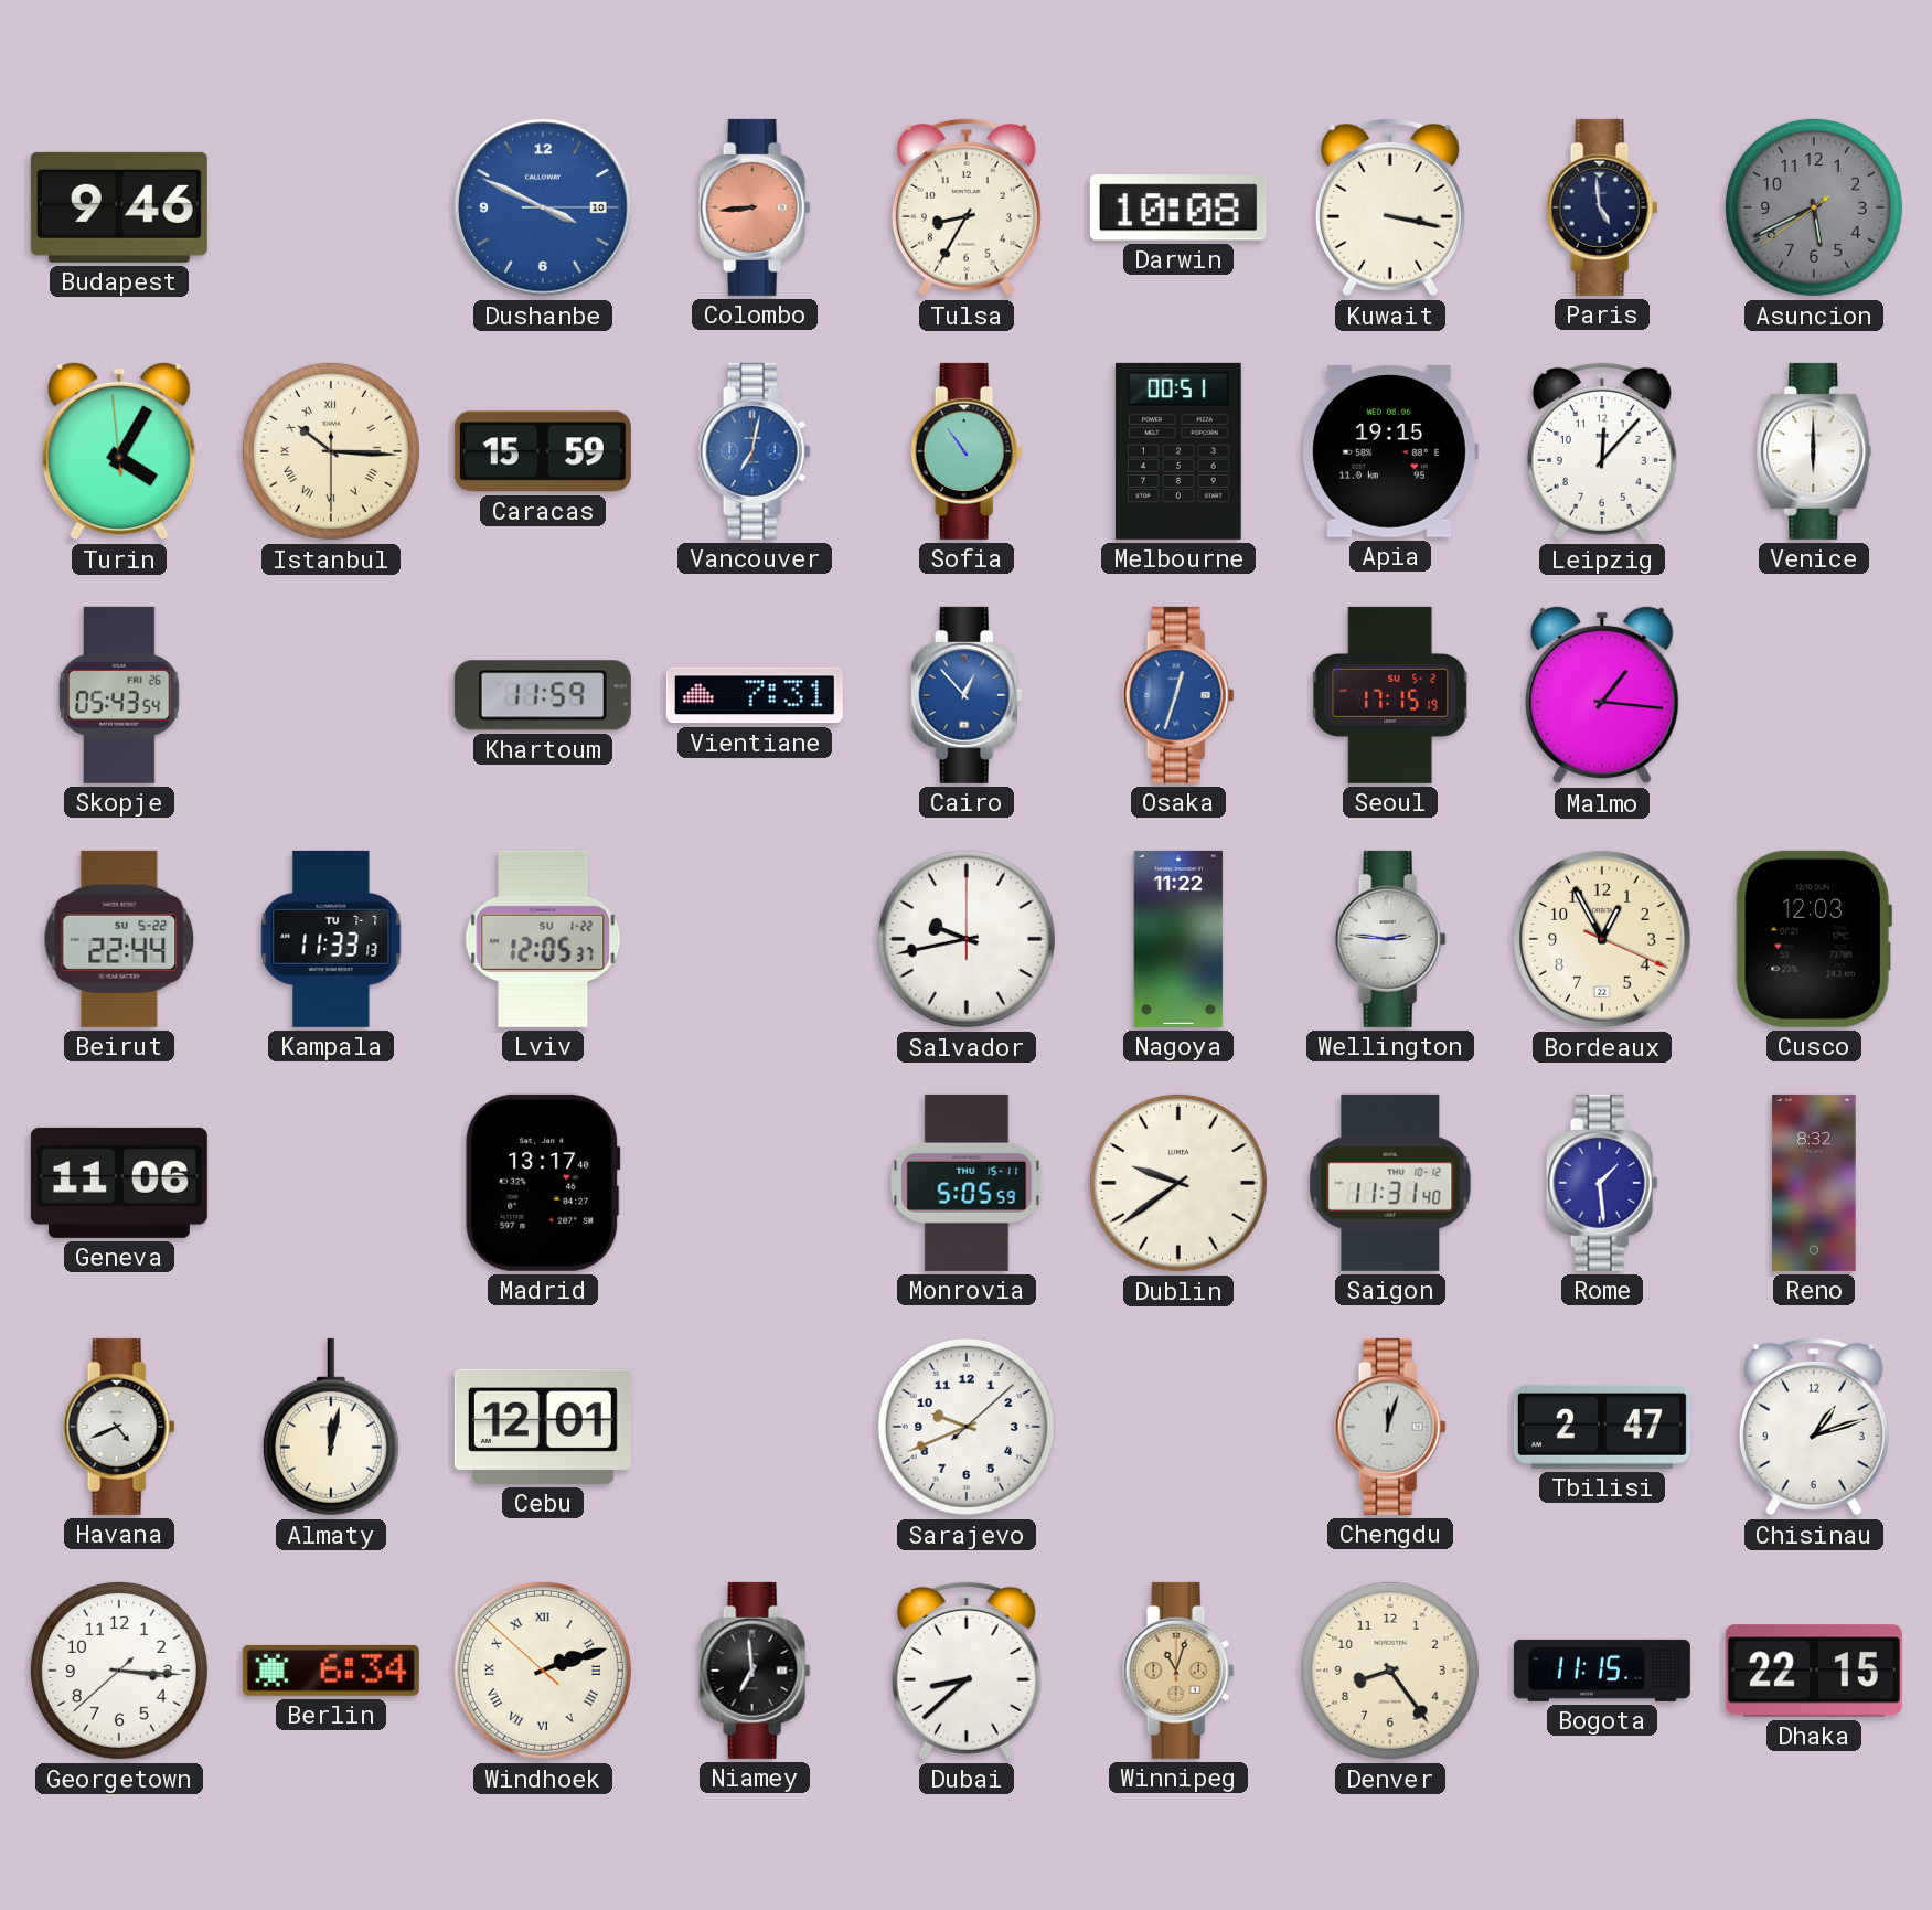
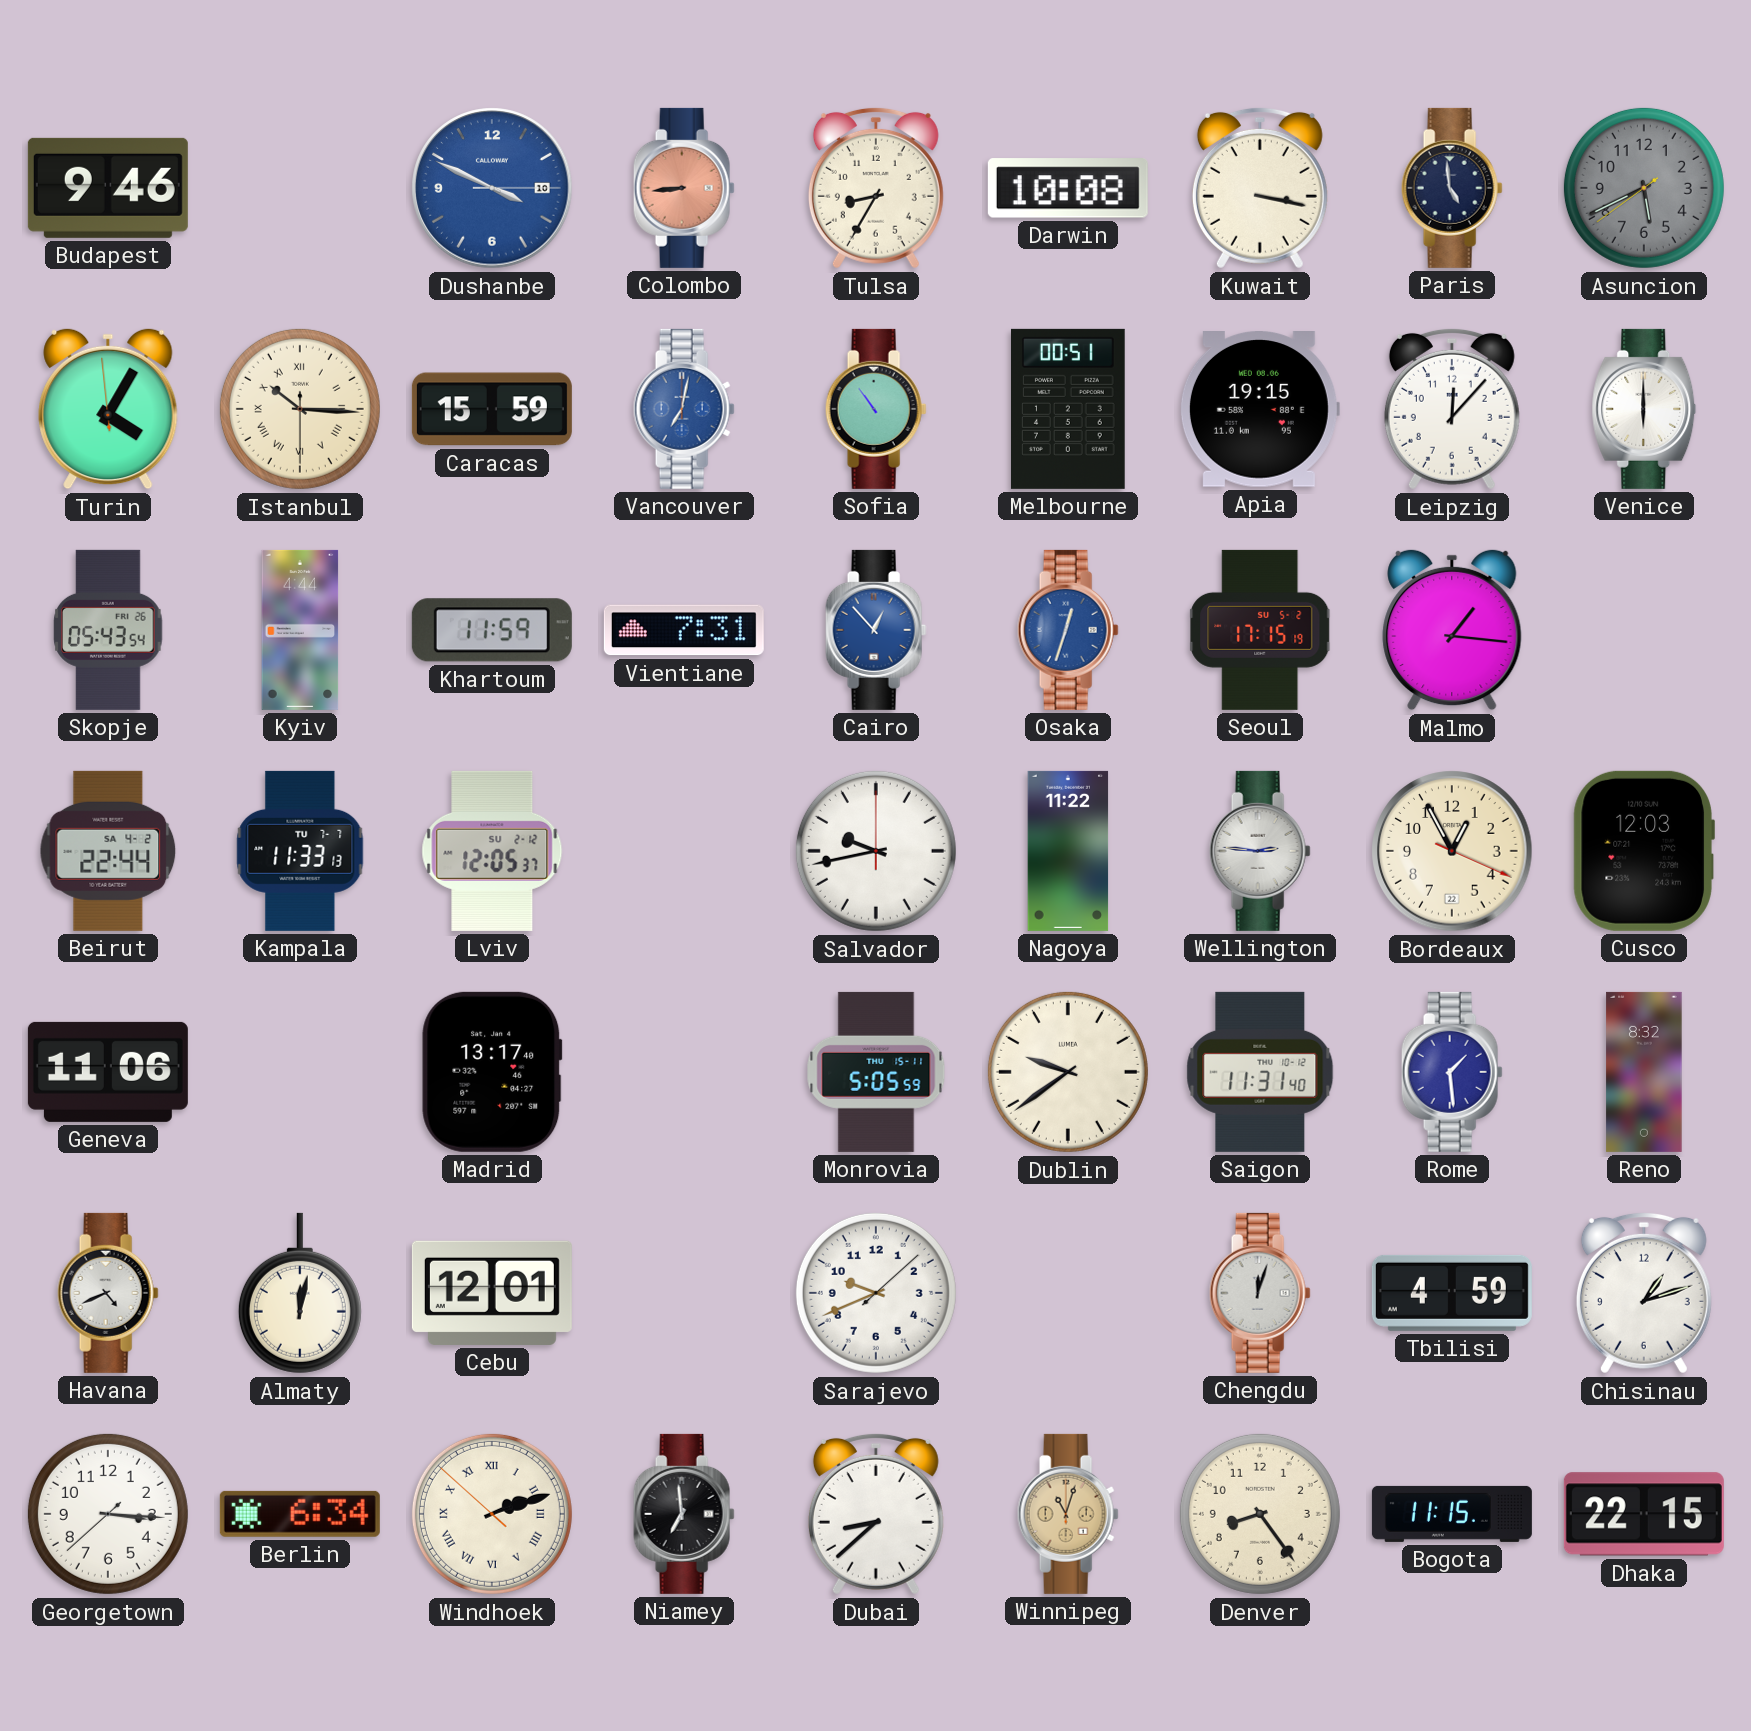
Kyiv: none -> 4:44 (300, 630)
Beirut date: SU 5-22 -> SA 4-2 (108, 851)
Lviv date: SU 1-22 -> SU 2-12 (492, 851)
Tbilisi: 2:47 -> 4:59 (1452, 1293)
